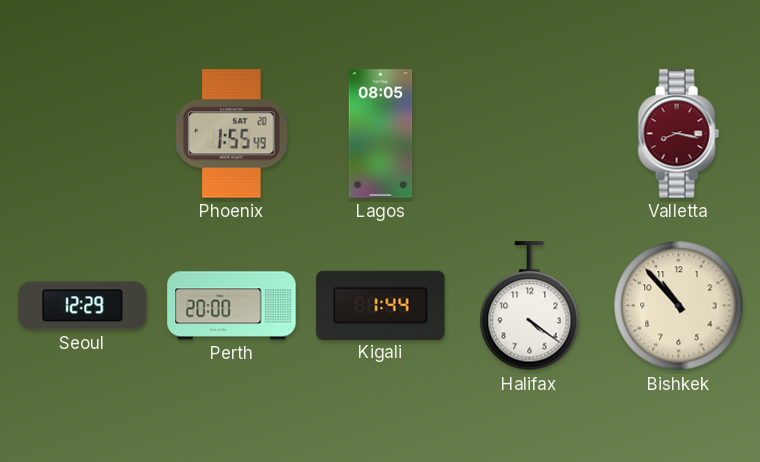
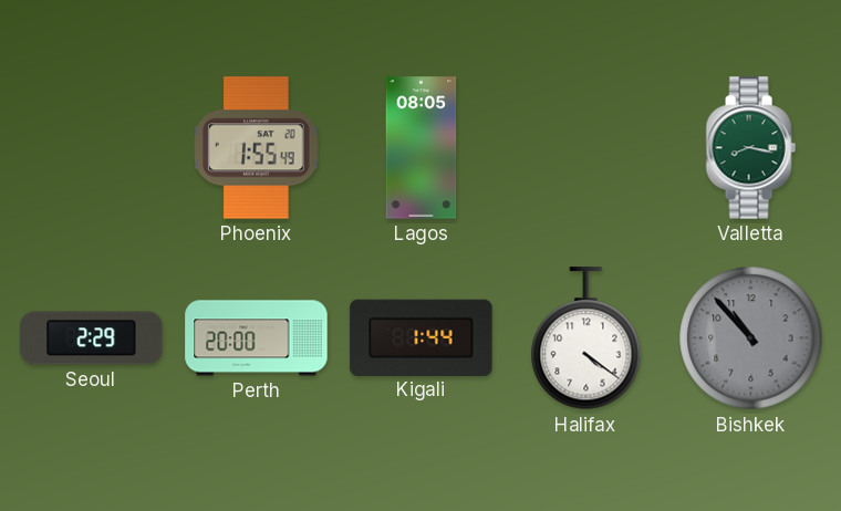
Valletta dial: burgundy -> green (750, 148)
Seoul: 12:29 -> 2:29 (92, 338)
Bishkek dial: cream -> grey (751, 338)
